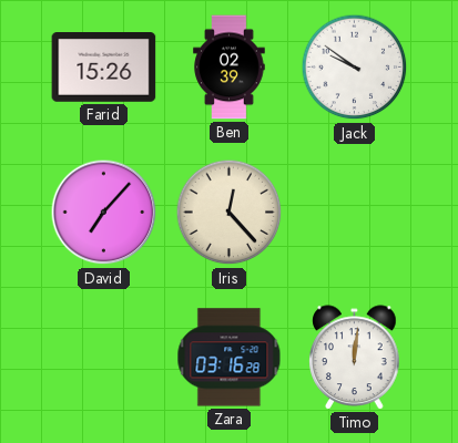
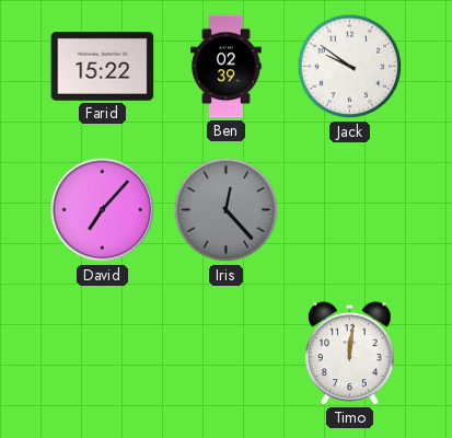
Farid: 15:26 -> 15:22 (103, 67)
Iris dial: cream -> grey (227, 210)
Zara: 03:16 -> none (230, 358)
